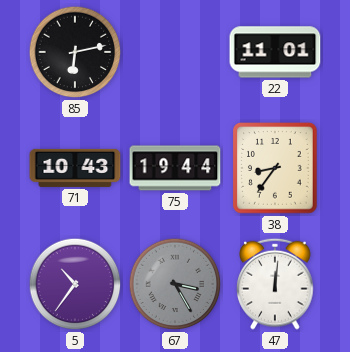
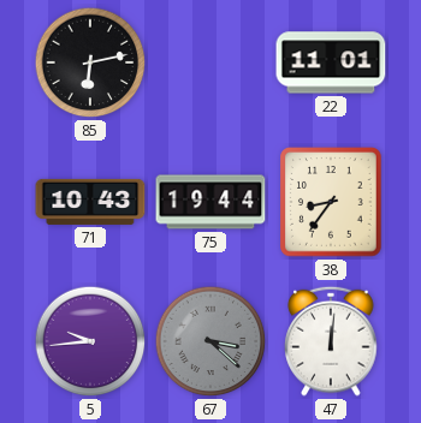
5: 10:36 -> 9:44 (90, 341)
67: 3:25 -> 3:22 (210, 341)
